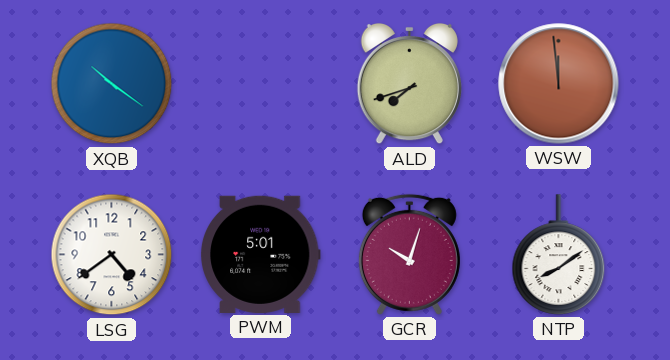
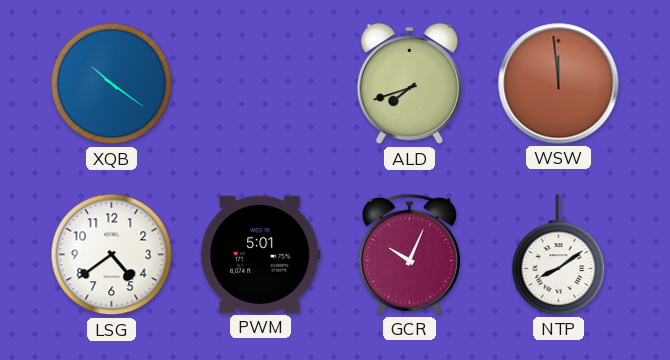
GCR: 10:03 -> 10:04 (409, 254)
